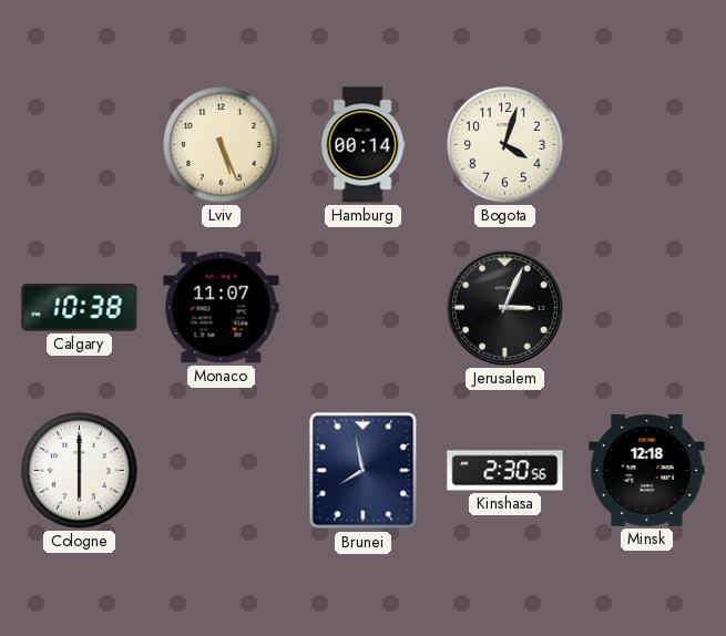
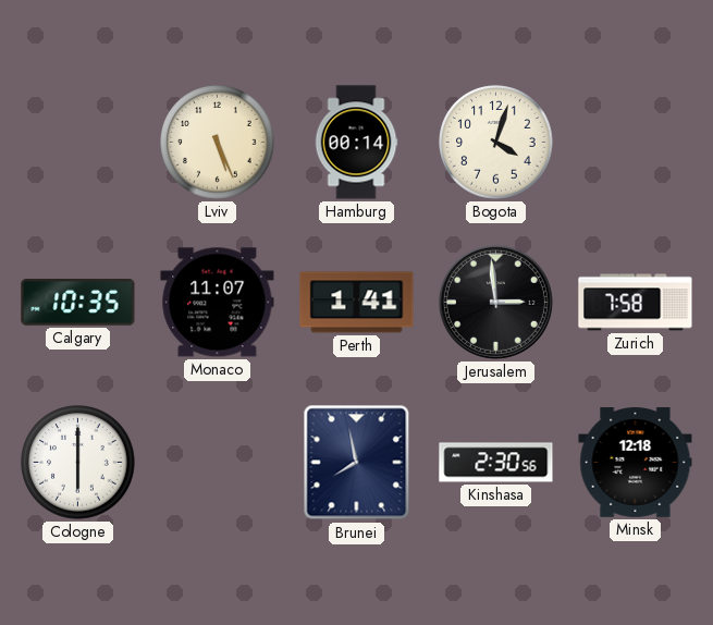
Calgary: 10:38 -> 10:35 (78, 303)
Perth: none -> 1:41 (357, 303)
Jerusalem: 3:04 -> 2:59 (495, 302)
Zurich: none -> 7:58 (636, 303)
